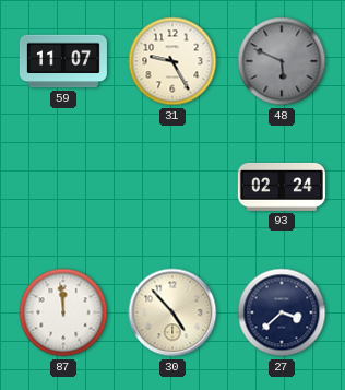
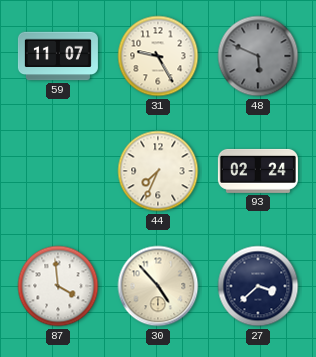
44: none -> 7:34 (158, 171)
87: 11:59 -> 3:59 (58, 286)
